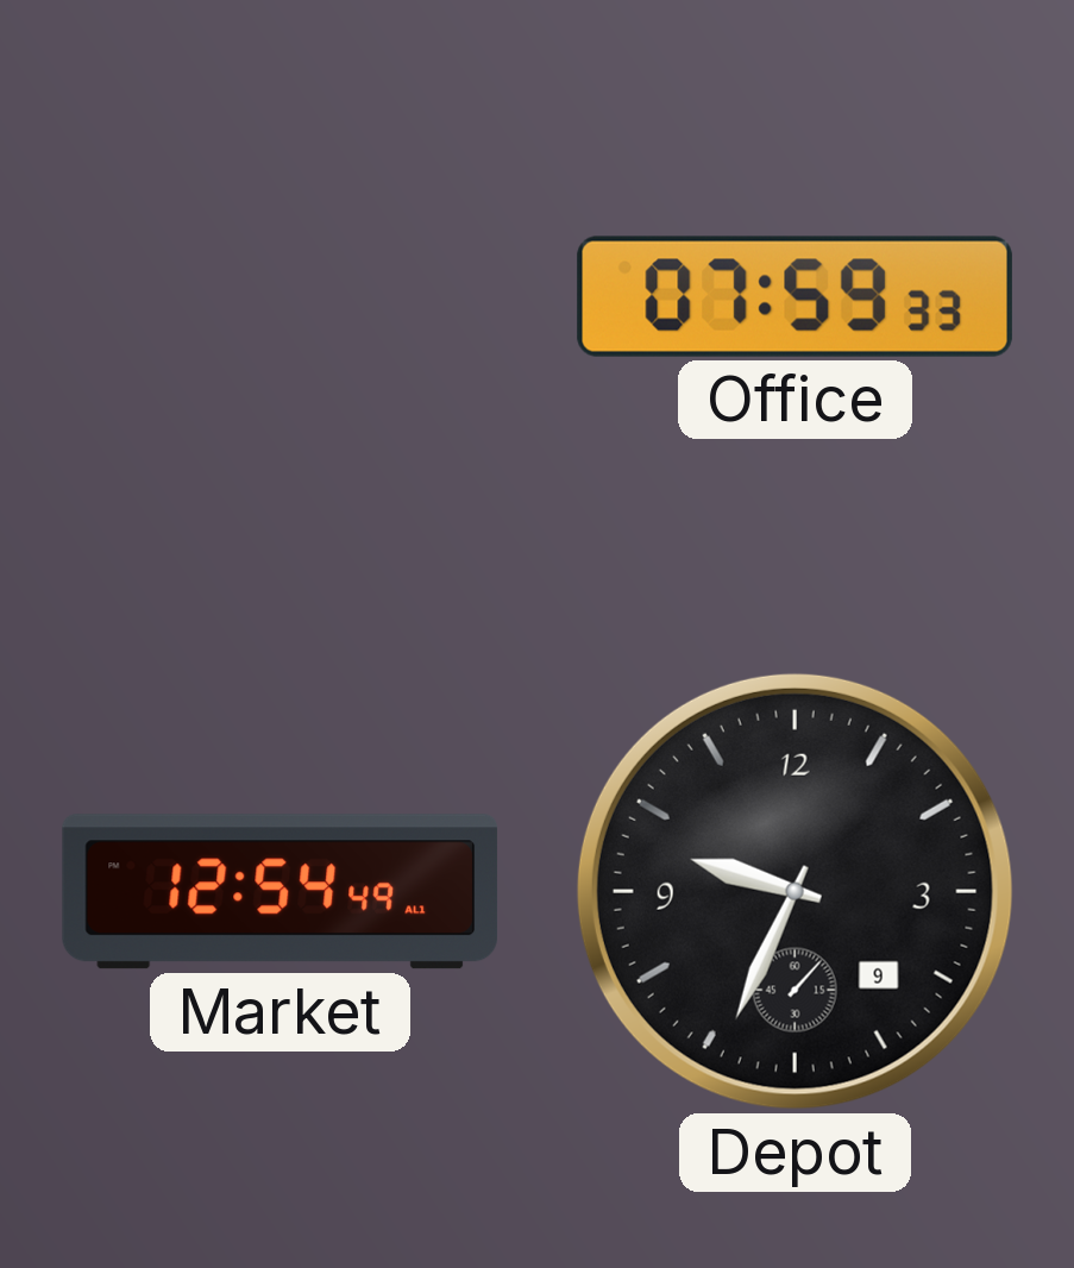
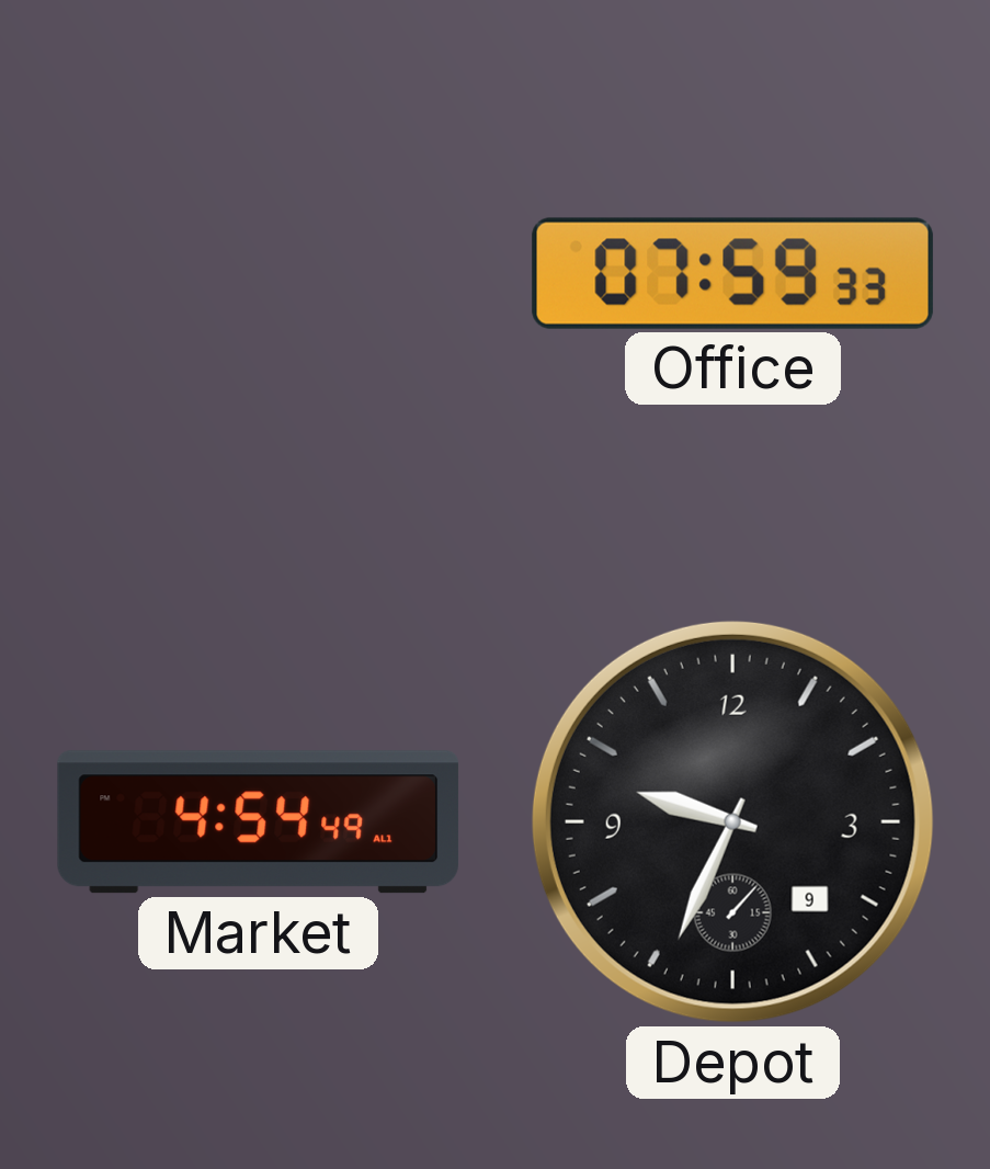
Market: 12:54 -> 4:54 (259, 822)
